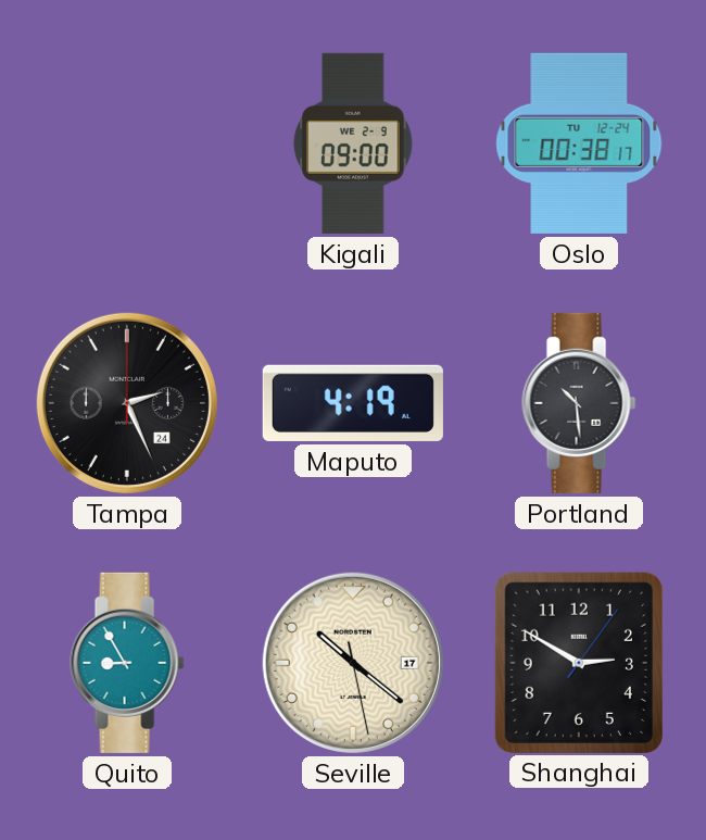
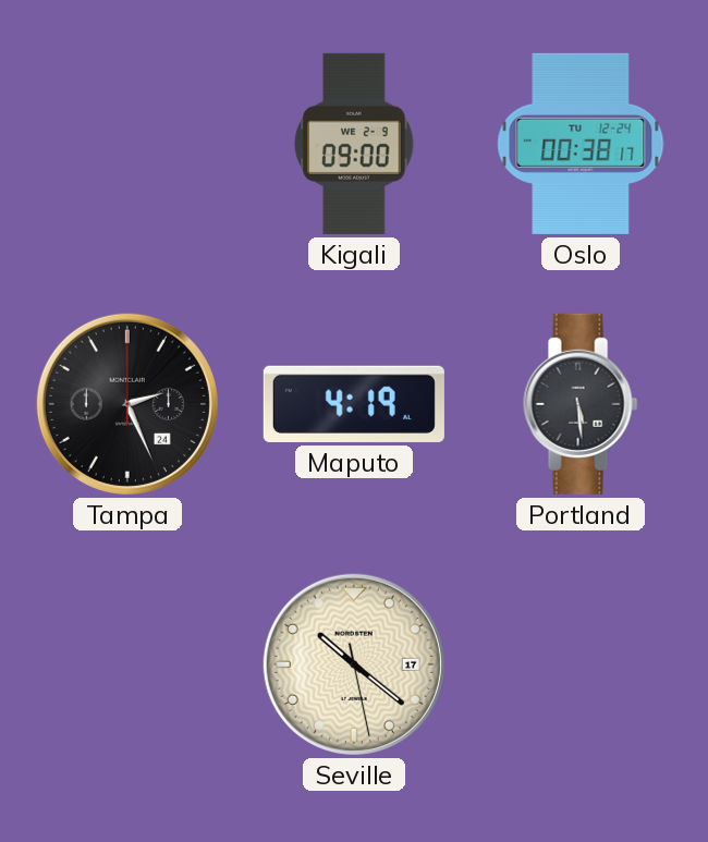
Portland: 10:29 -> 5:29 (581, 404)
Quito: 8:55 -> none (127, 663)
Shanghai: 2:50 -> none (579, 662)
